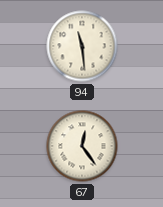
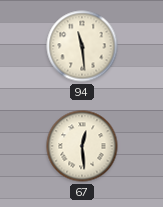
67: 12:24 -> 12:29 (82, 146)
